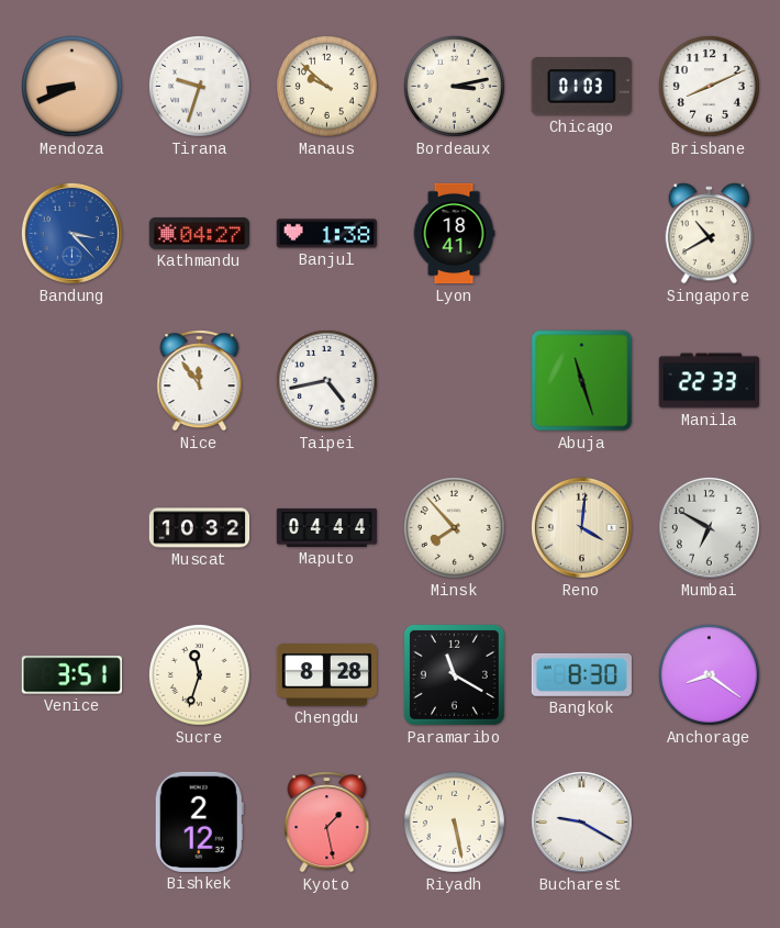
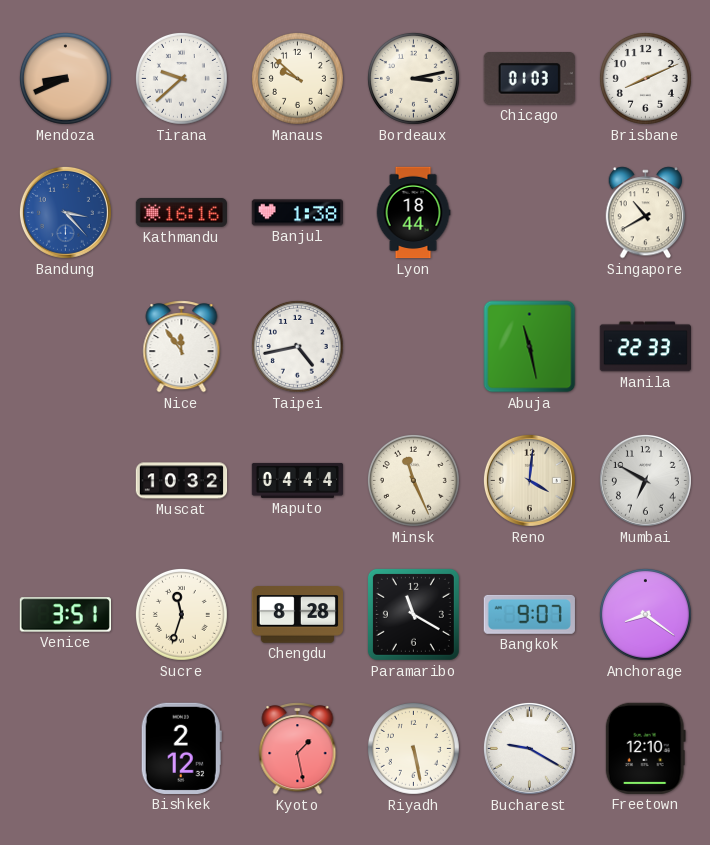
Tirana: 9:33 -> 9:38 (181, 78)
Kathmandu: 04:27 -> 16:16 (181, 212)
Lyon: 18:41 -> 18:44 (413, 213)
Abuja: 11:27 -> 11:28 (530, 347)
Minsk: 7:53 -> 11:26 (413, 480)
Bangkok: 8:30 -> 9:07 (529, 614)
Freetown: none -> 12:10 (645, 748)
